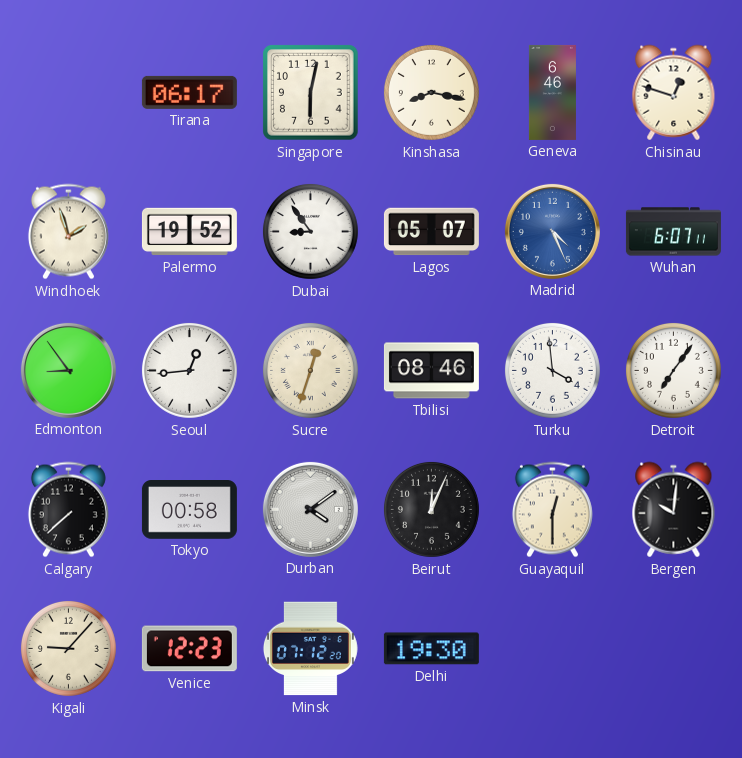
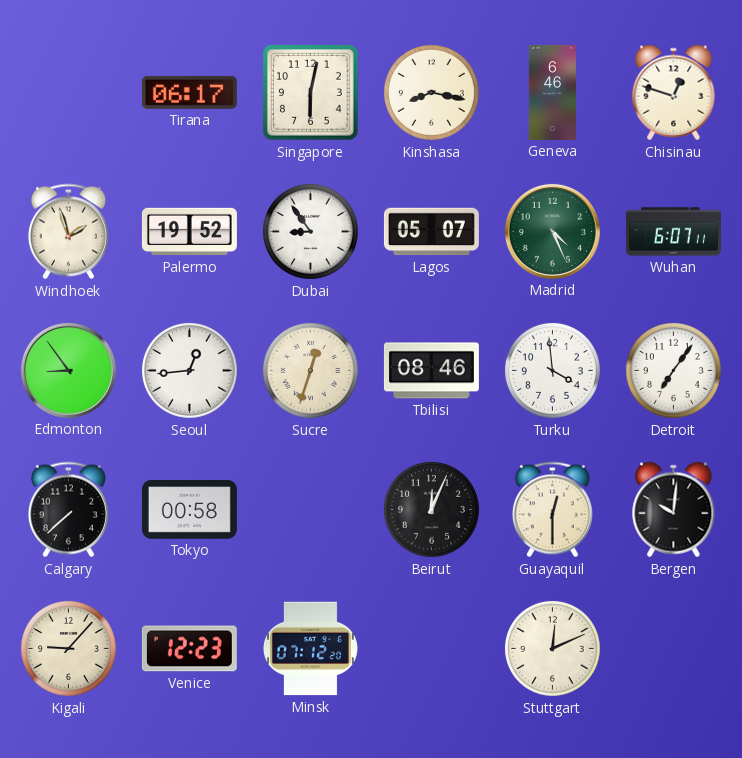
Madrid dial: blue -> green (552, 231)
Durban: 4:09 -> none (310, 509)
Delhi: 19:30 -> none (431, 649)
Stuttgart: none -> 12:11 (552, 648)
